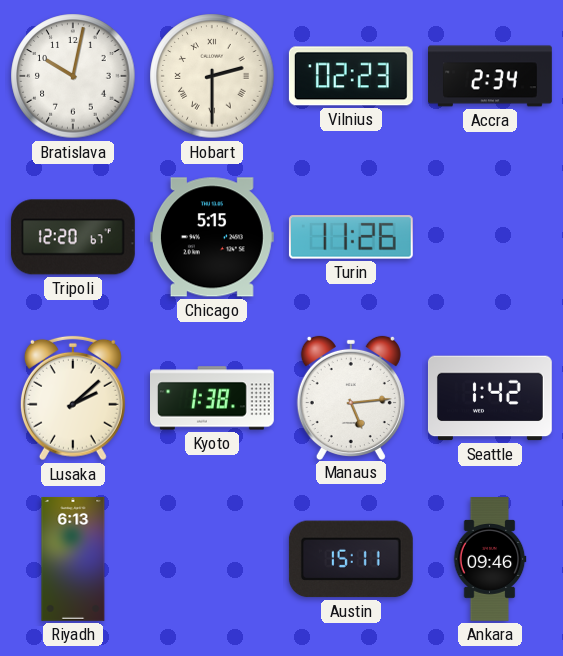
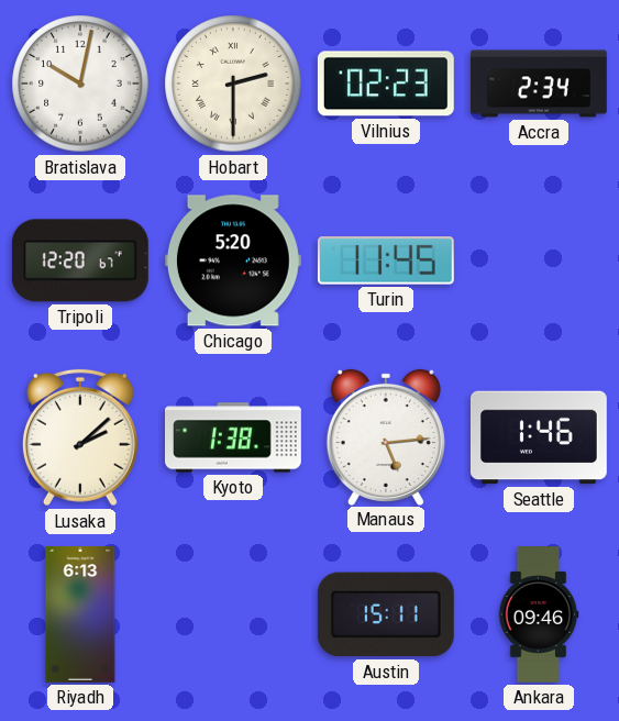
Chicago: 5:15 -> 5:20 (233, 260)
Turin: 11:26 -> 11:45 (386, 260)
Seattle: 1:42 -> 1:46 (539, 437)
